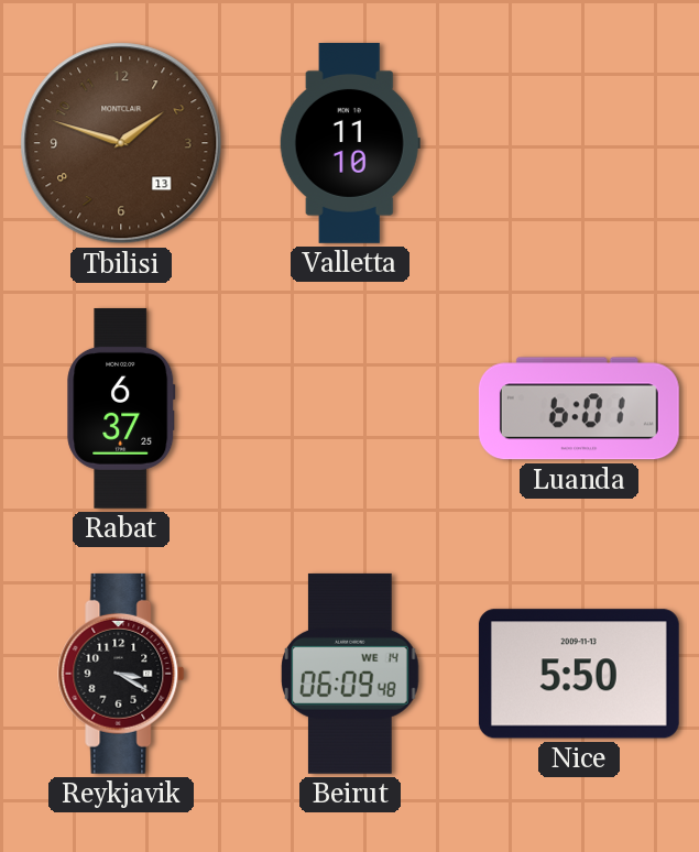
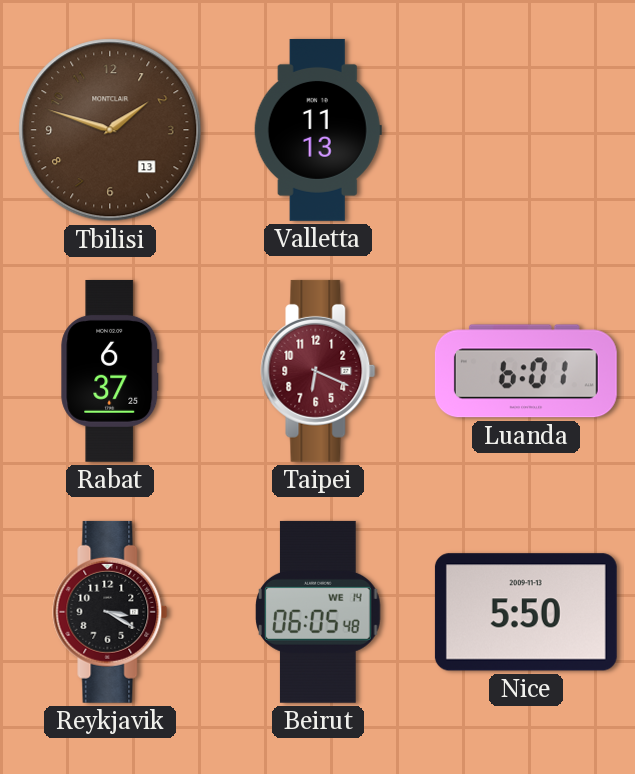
Valletta: 11:10 -> 11:13 (318, 130)
Taipei: none -> 6:19 (318, 371)
Beirut: 06:09 -> 06:05 (318, 612)
